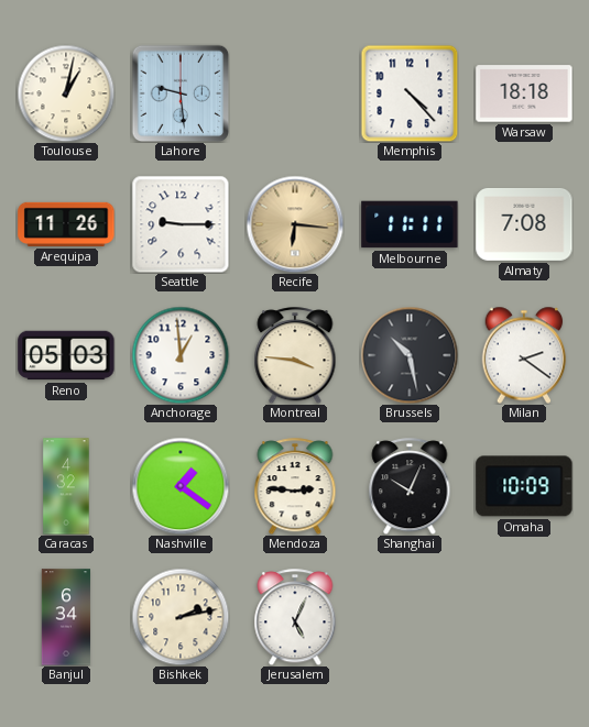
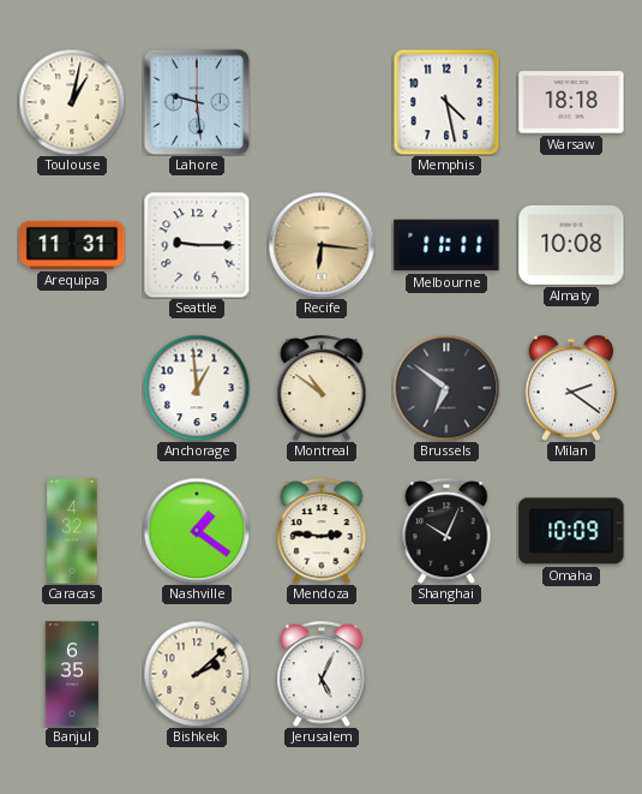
Memphis: 4:23 -> 4:28 (446, 102)
Arequipa: 11:26 -> 11:31 (72, 245)
Almaty: 7:08 -> 10:08 (571, 245)
Reno: 05:03 -> none (66, 355)
Montreal: 3:46 -> 10:51 (322, 388)
Brussels: 10:28 -> 6:51 (446, 388)
Banjul: 6:34 -> 6:35 (72, 674)
Bishkek: 2:13 -> 2:08 (197, 674)
